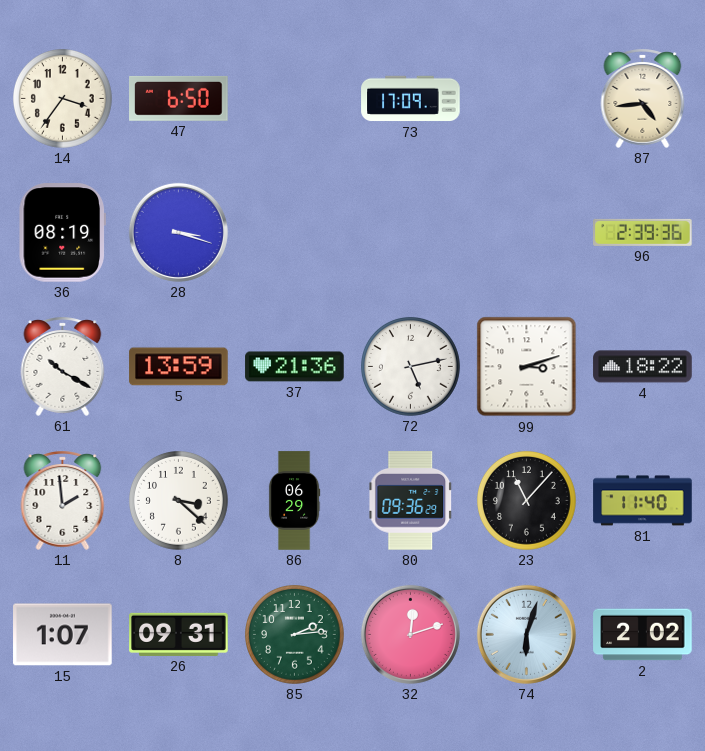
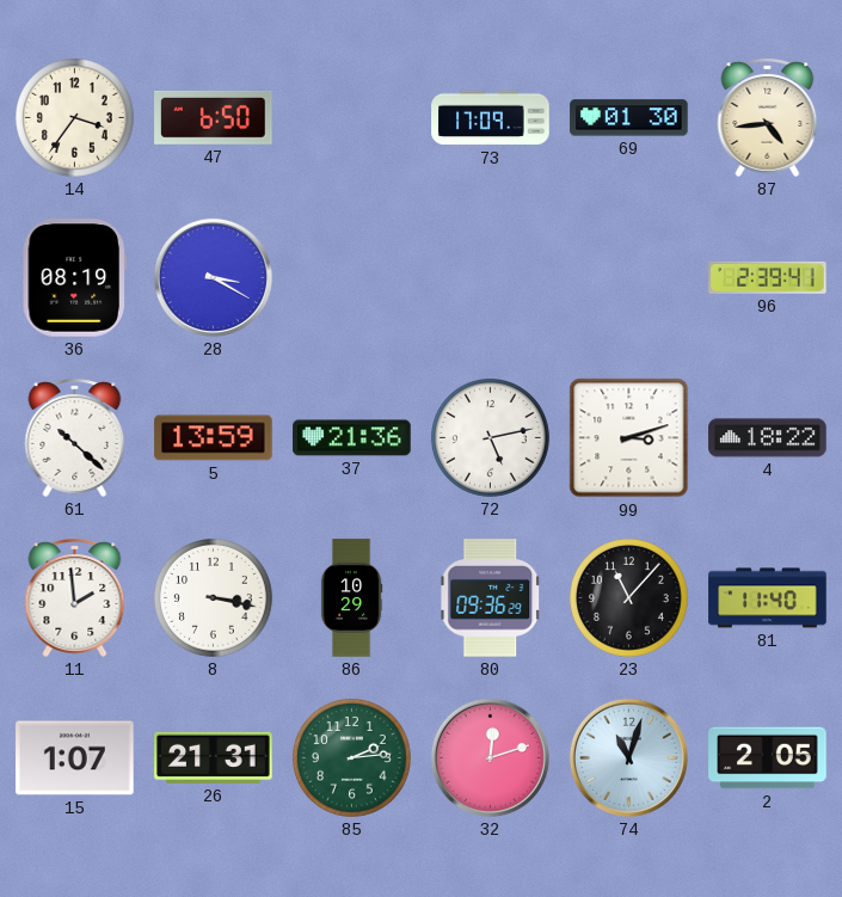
69: none -> 01:30 (629, 118)
28: 3:18 -> 3:20 (213, 277)
96: 2:39:36 -> 2:39:41 (768, 277)
61: 10:20 -> 10:22 (75, 437)
8: 3:22 -> 3:17 (214, 598)
86: 06:29 -> 10:29 (351, 598)
26: 09:31 -> 21:31 (214, 757)
74: 6:03 -> 11:03 (628, 757)
2: 2:02 -> 2:05 (768, 758)
